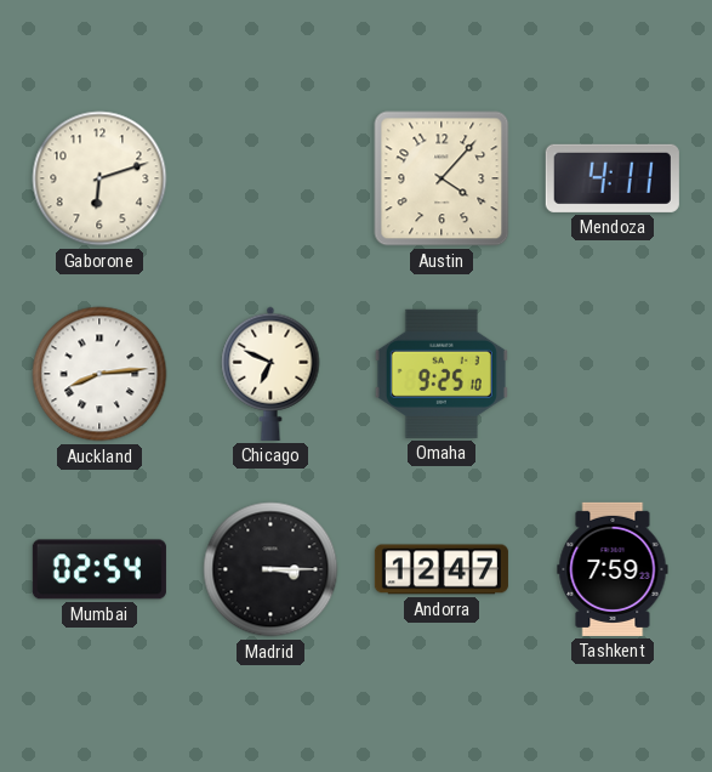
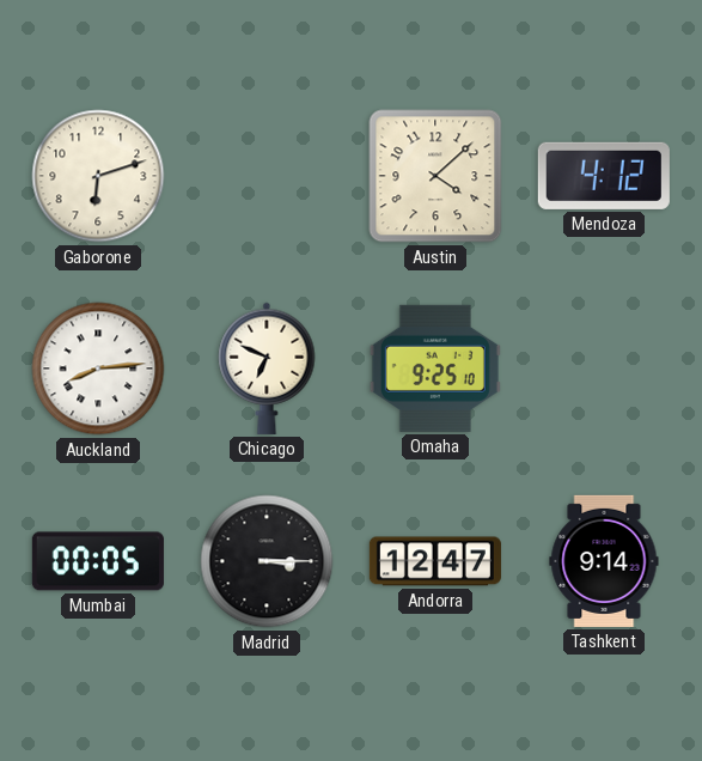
Austin: 4:07 -> 4:08 (435, 176)
Mendoza: 4:11 -> 4:12 (604, 176)
Mumbai: 02:54 -> 00:05 (98, 561)
Tashkent: 7:59 -> 9:14 (604, 561)
